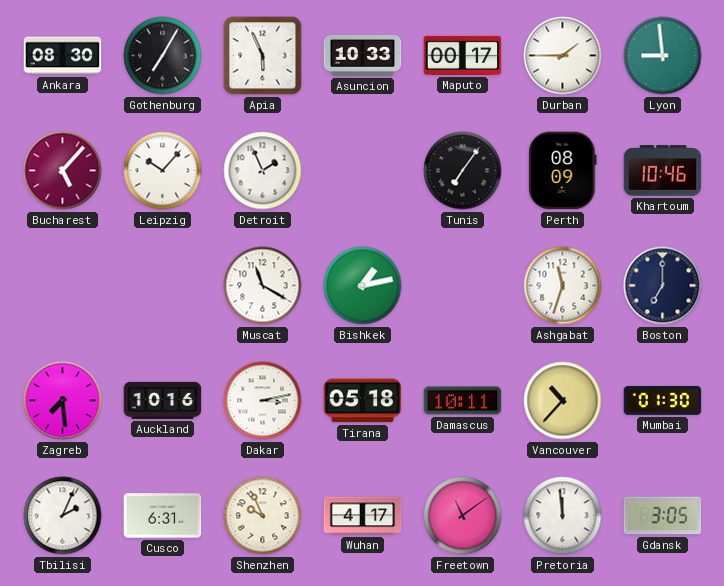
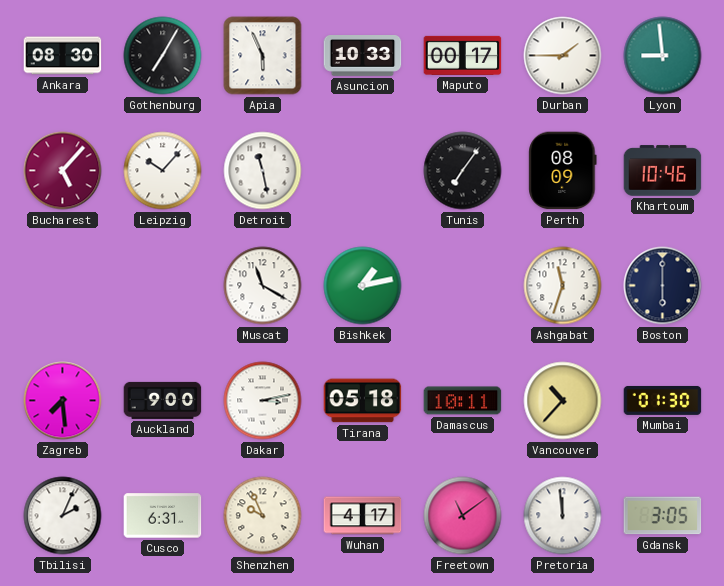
Detroit: 1:56 -> 11:28 (263, 171)
Boston: 7:00 -> 6:00 (663, 286)
Auckland: 10:16 -> 9:00 (163, 400)
